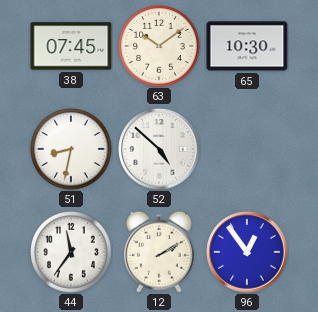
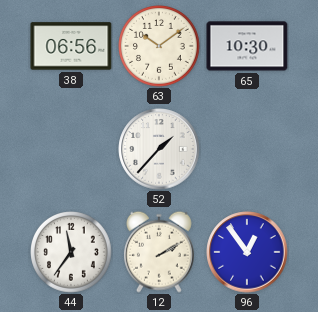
38: 07:45 -> 06:56 (71, 46)
51: 8:32 -> none (72, 150)
52: 4:52 -> 1:37 (159, 149)
